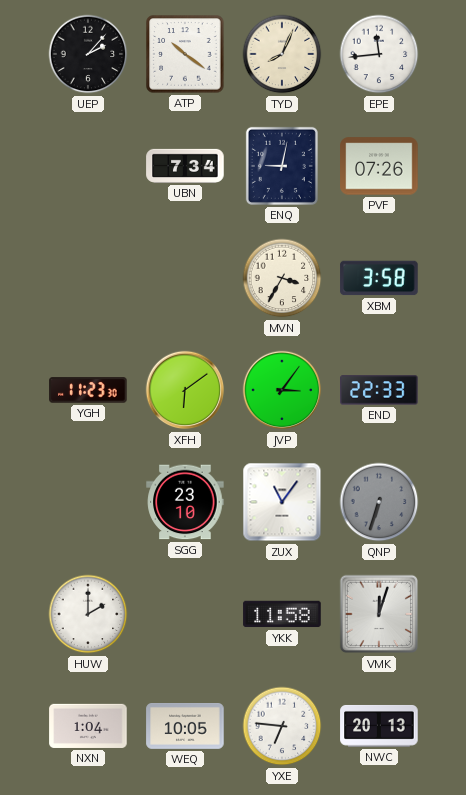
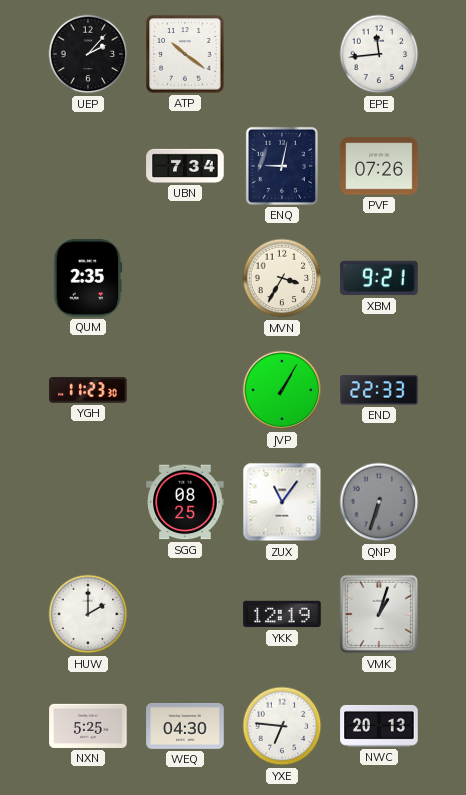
TYD: 8:04 -> none (282, 54)
QUM: none -> 2:35 (88, 278)
XBM: 3:58 -> 9:21 (379, 278)
XFH: 6:09 -> none (185, 390)
JVP: 3:06 -> 1:05 (282, 390)
SGG: 23:10 -> 08:25 (185, 502)
YKK: 11:58 -> 12:19 (282, 614)
VMK: 12:03 -> 1:03 (379, 614)
NXN: 1:04 -> 5:25 (88, 726)
WEQ: 10:05 -> 04:30 (185, 727)
